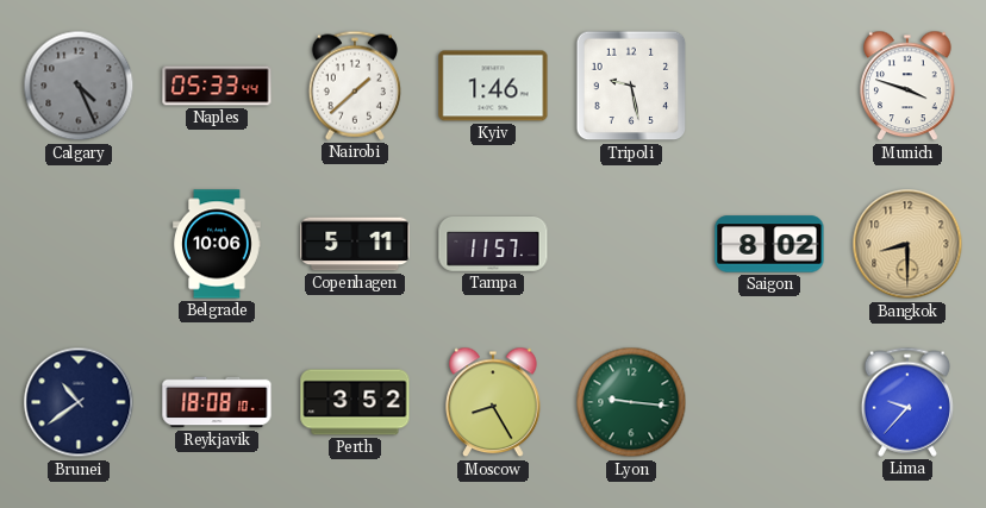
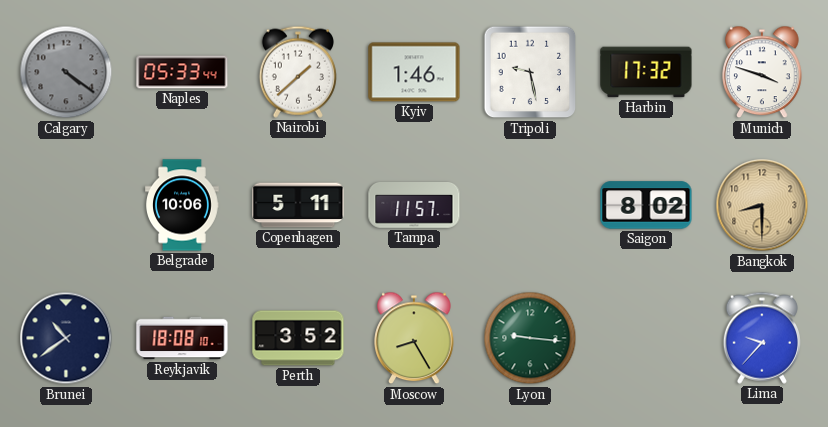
Calgary: 4:26 -> 4:21 (66, 72)
Harbin: none -> 17:32 (646, 72)
